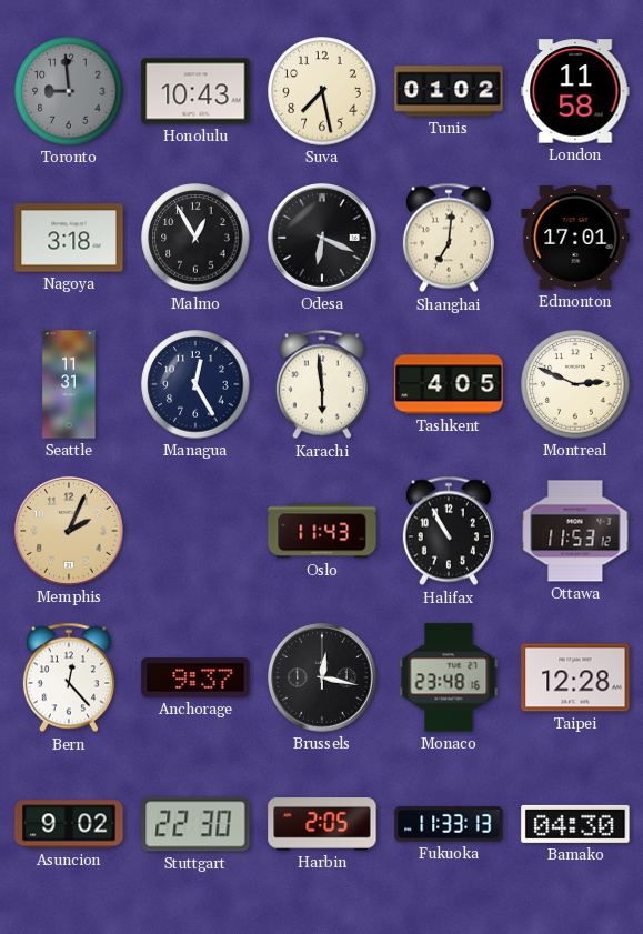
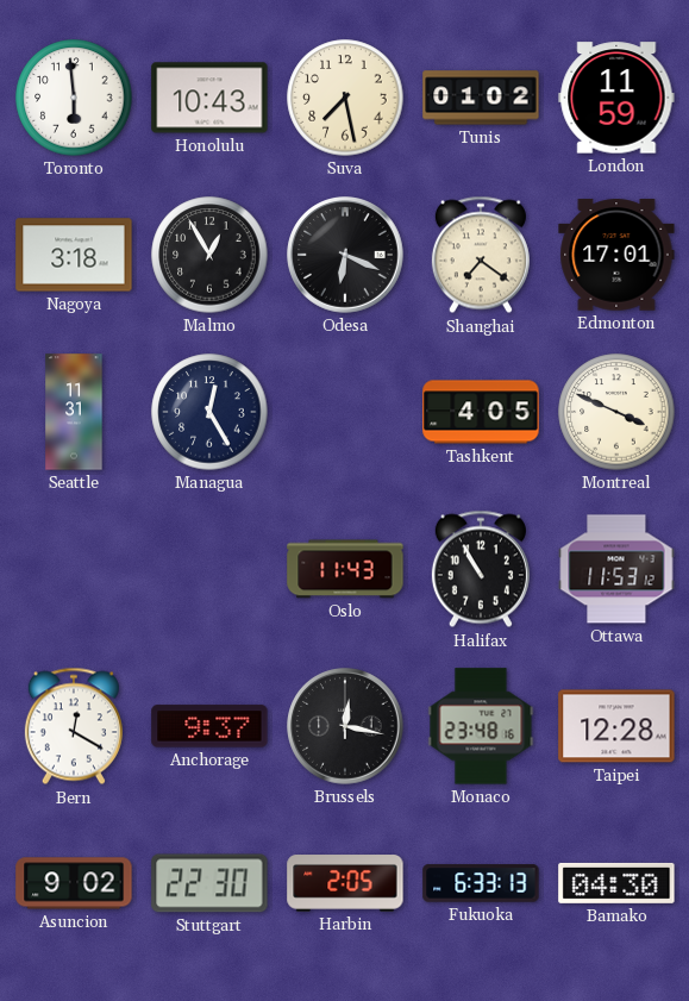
Toronto: 8:59 -> 5:59 (74, 98)
Toronto dial: grey -> white (74, 98)
London: 11:58 -> 11:59 (616, 98)
Shanghai: 7:01 -> 7:21 (481, 255)
Karachi: 5:59 -> none (322, 384)
Montreal: 2:49 -> 3:49 (616, 412)
Memphis: 2:04 -> none (69, 531)
Bern: 12:23 -> 12:20 (74, 726)
Fukuoka: 11:33 -> 6:33 (481, 883)
